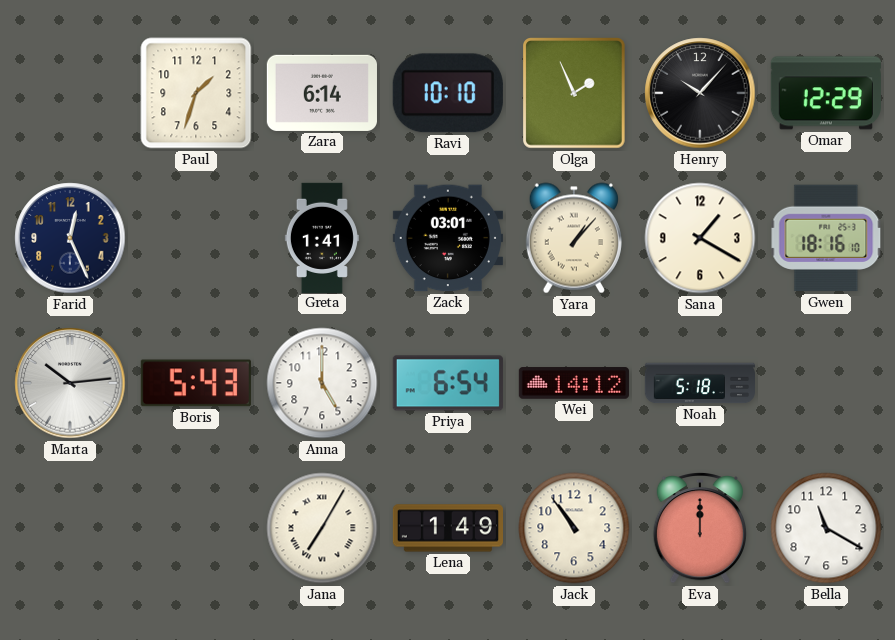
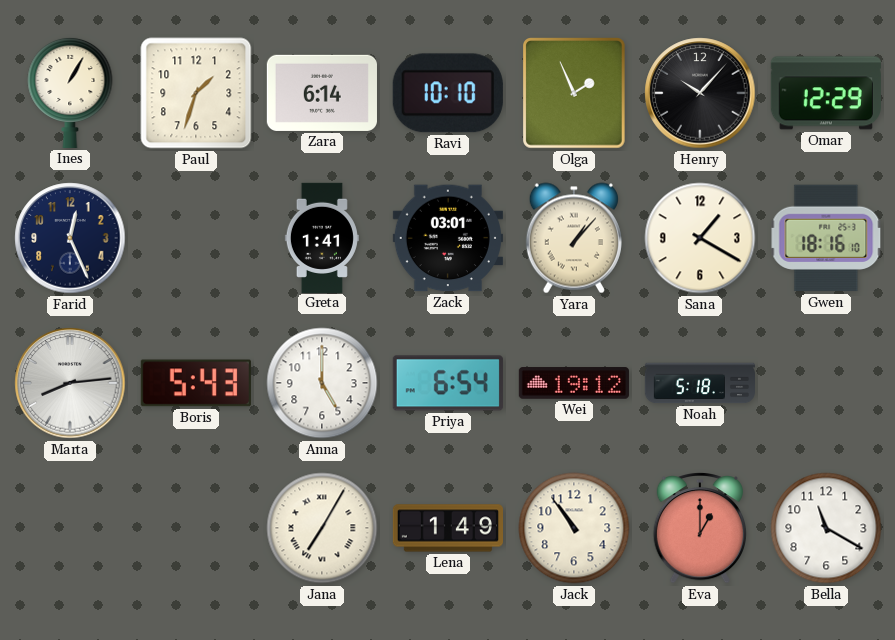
Ines: none -> 1:05 (70, 92)
Marta: 10:14 -> 8:14 (70, 383)
Wei: 14:12 -> 19:12 (574, 383)
Eva: 12:00 -> 1:00 (700, 529)
